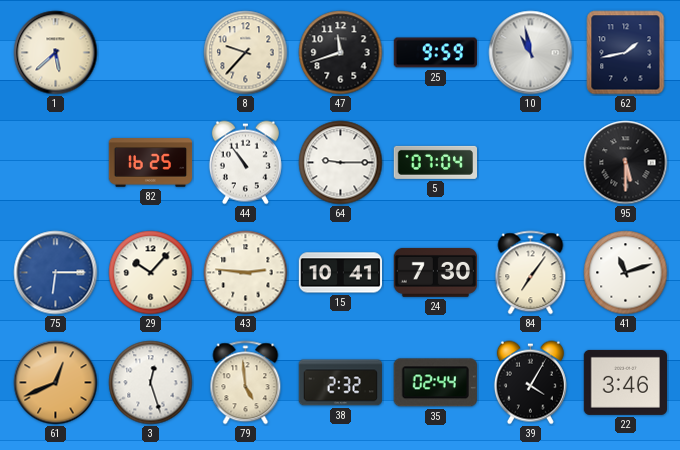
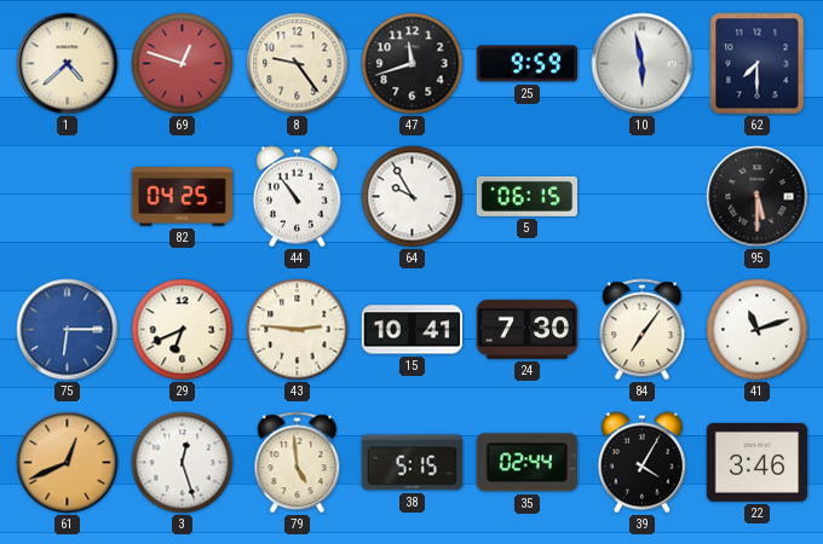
1: 5:38 -> 4:38 (68, 64)
69: none -> 12:48 (183, 64)
8: 9:37 -> 9:24 (298, 64)
10: 10:58 -> 5:58 (643, 64)
62: 1:43 -> 7:30 (758, 64)
82: 16:25 -> 04:25 (183, 197)
64: 9:15 -> 9:55 (413, 197)
5: 07:04 -> 06:15 (526, 196)
29: 10:07 -> 6:41 (183, 330)
38: 2:32 -> 5:15 (411, 463)
